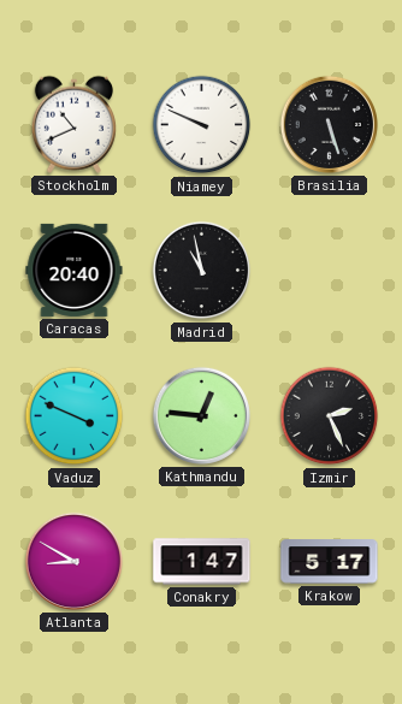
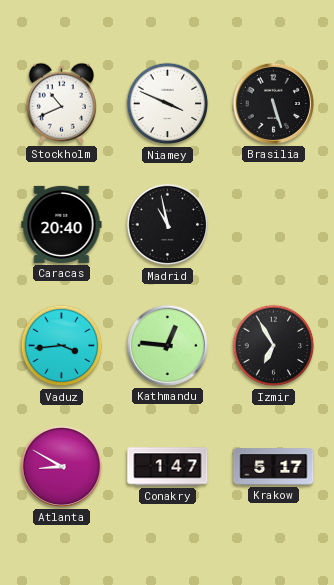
Niamey: 9:49 -> 3:49 (168, 104)
Vaduz: 3:49 -> 3:44 (62, 346)
Izmir: 2:26 -> 6:55 (274, 346)
